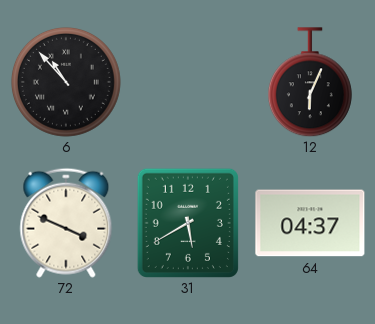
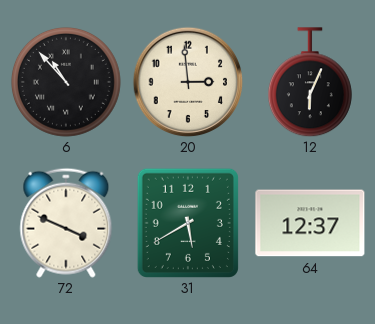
20: none -> 2:59 (188, 82)
64: 04:37 -> 12:37 (310, 223)
